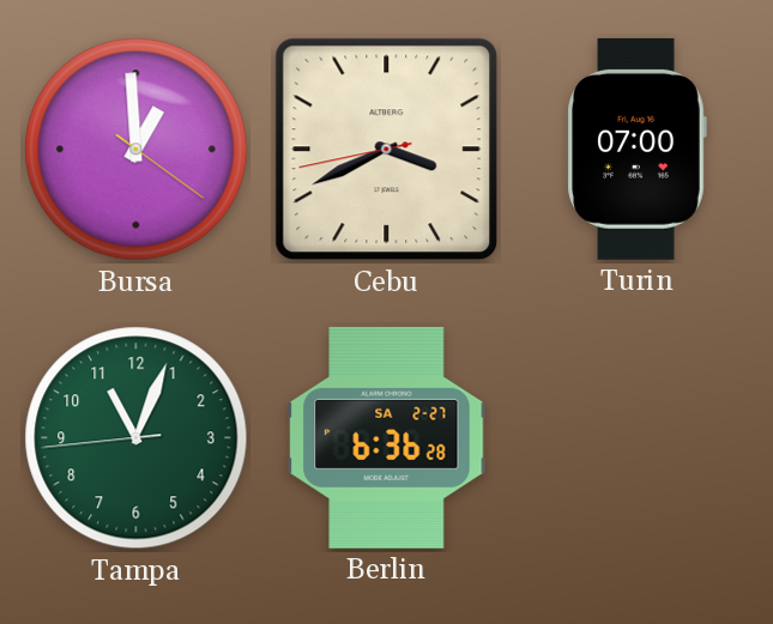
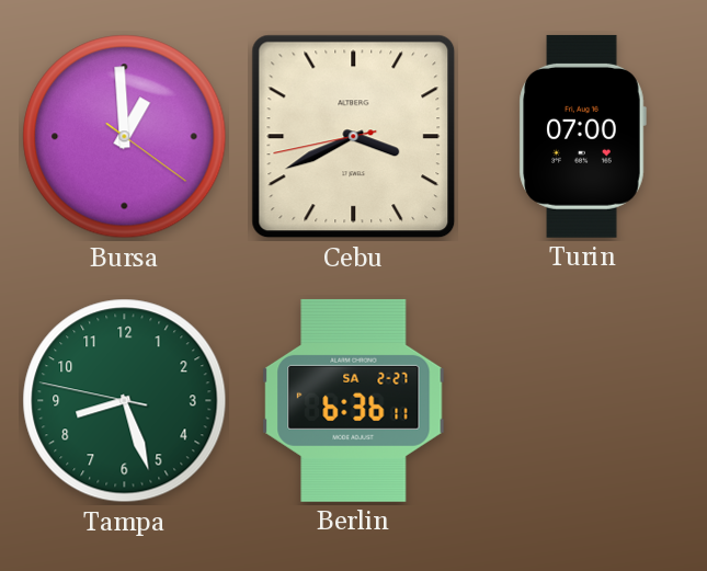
Tampa: 11:03 -> 8:26 (125, 401)
Berlin: 6:36:28 -> 6:36:11 (354, 400)
